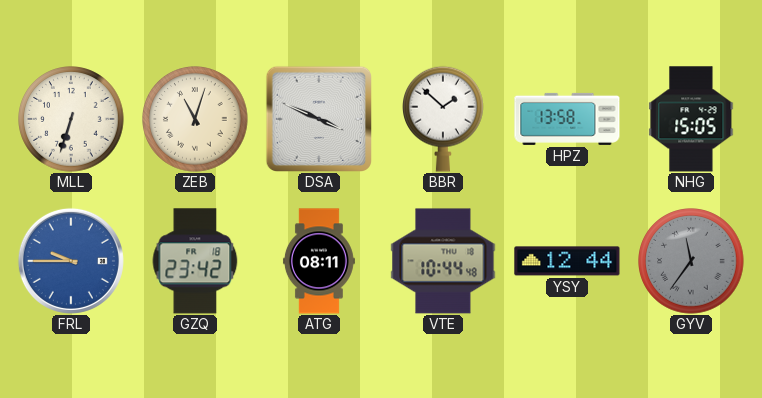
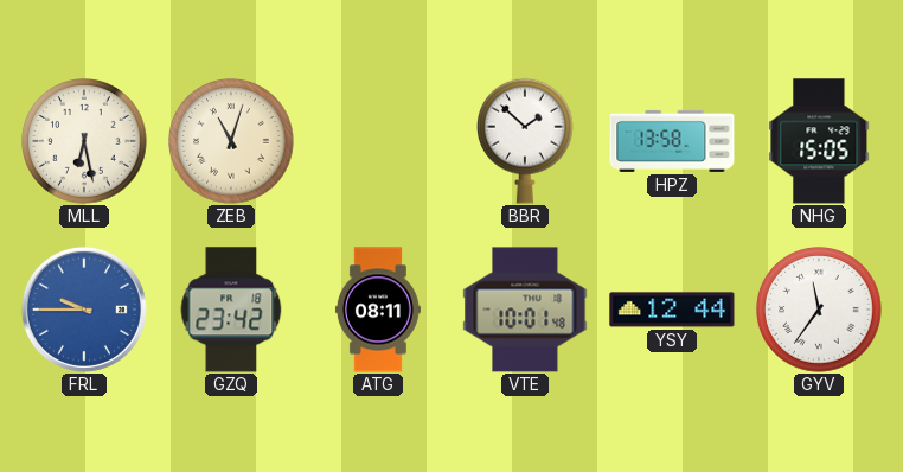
MLL: 6:33 -> 6:28 (84, 141)
DSA: 3:49 -> none (318, 118)
VTE: 10:44 -> 10:01 (525, 310)
GYV dial: grey -> white (819, 310)
